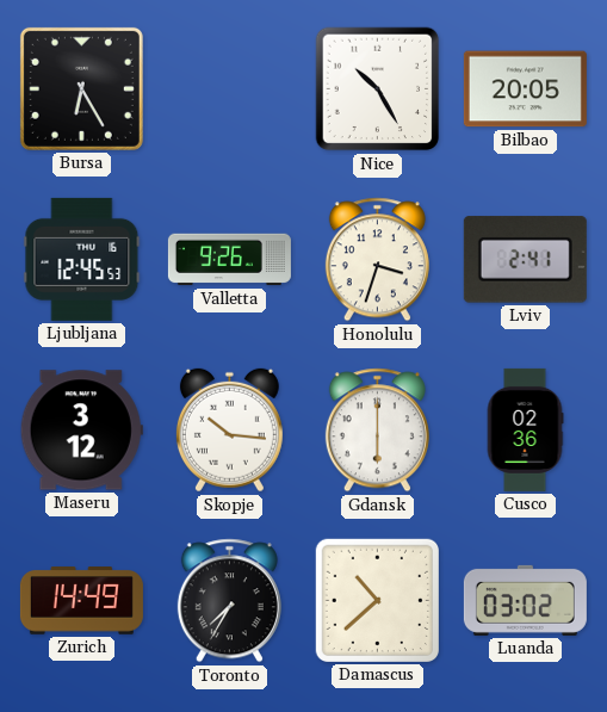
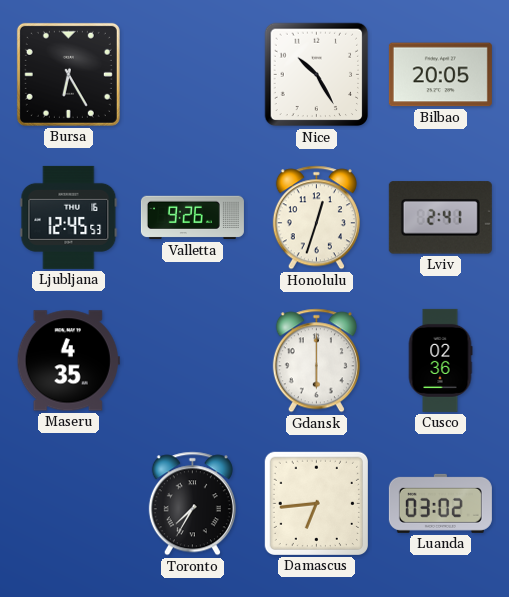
Honolulu: 3:33 -> 12:33 (316, 218)
Maseru: 3:12 -> 4:35 (68, 361)
Skopje: 10:16 -> none (229, 431)
Zurich: 14:49 -> none (81, 601)
Damascus: 10:38 -> 6:44 (316, 503)
